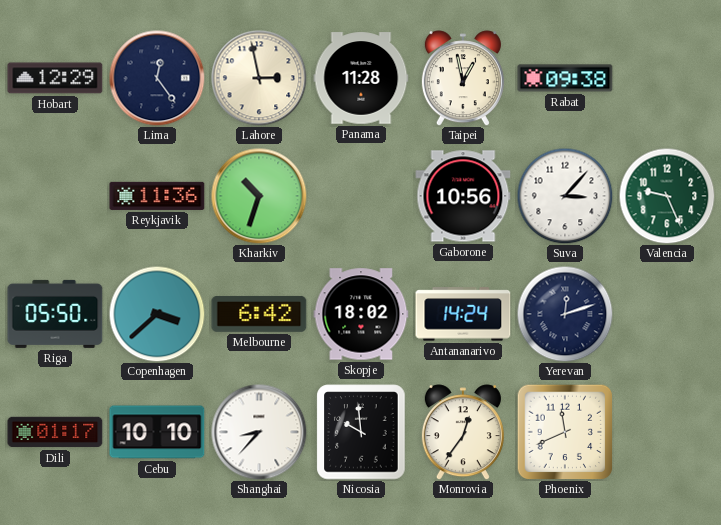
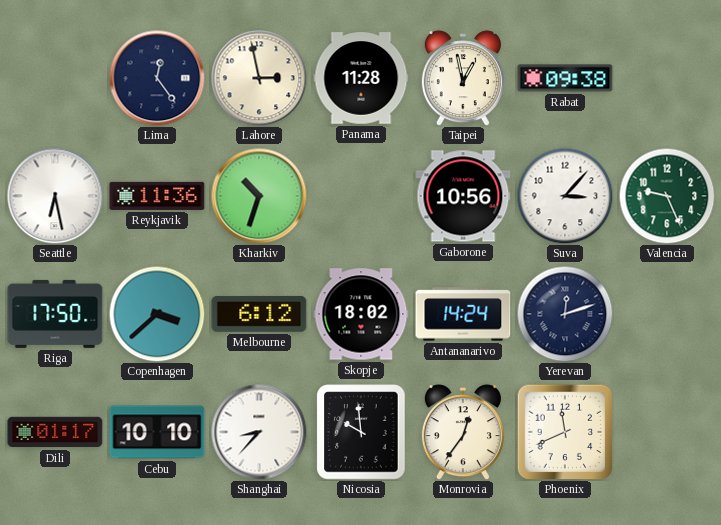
Hobart: 12:29 -> none (55, 78)
Seattle: none -> 6:28 (55, 196)
Riga: 05:50 -> 17:50 (55, 314)
Melbourne: 6:42 -> 6:12 (259, 314)
